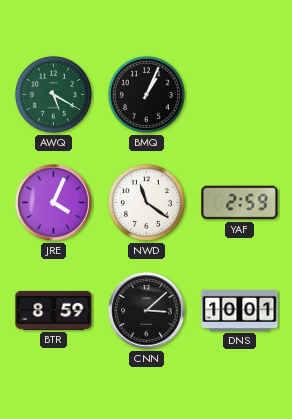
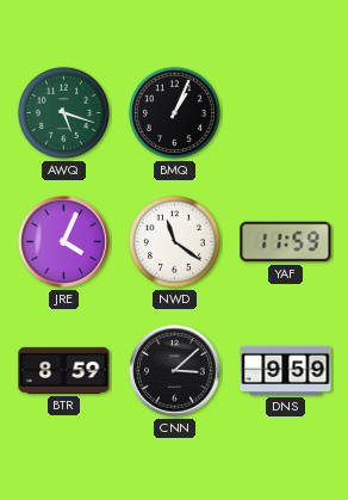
AWQ: 5:20 -> 5:18 (63, 112)
YAF: 2:59 -> 11:59 (286, 242)
DNS: 10:01 -> 9:59 (286, 370)
